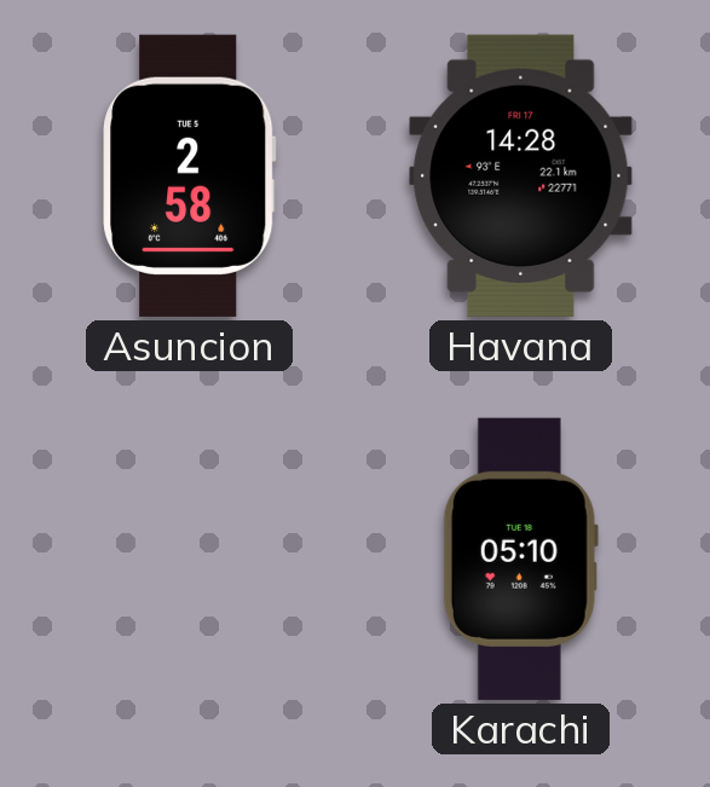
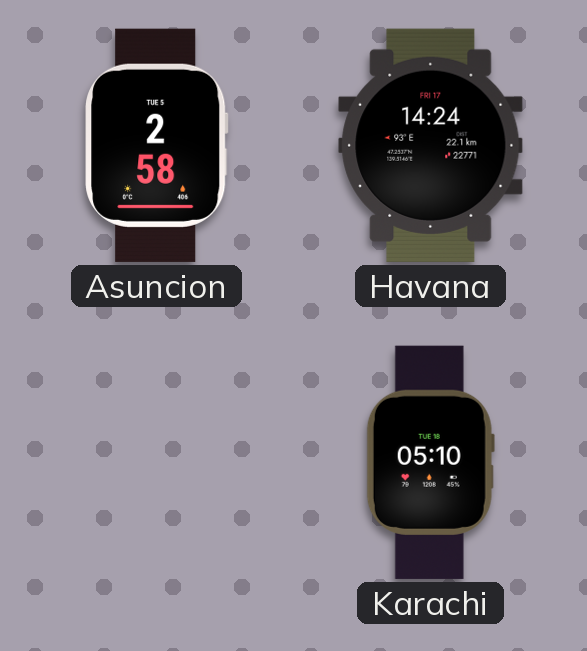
Havana: 14:28 -> 14:24 (431, 145)
